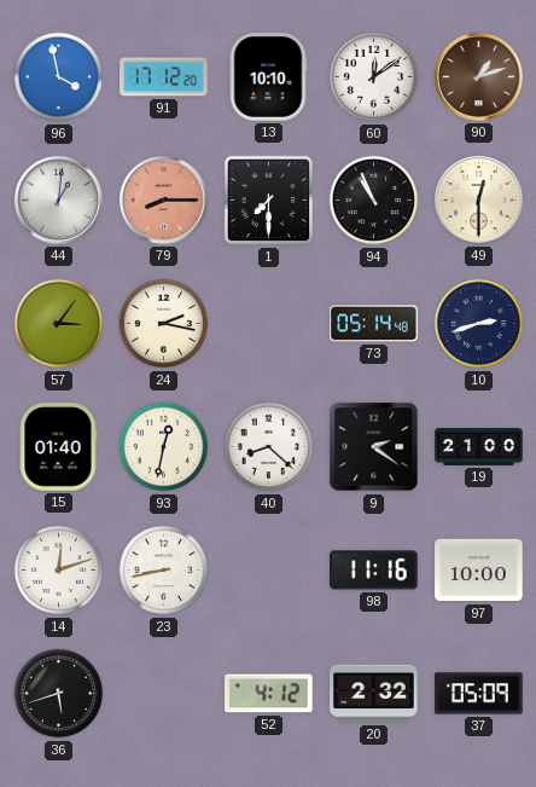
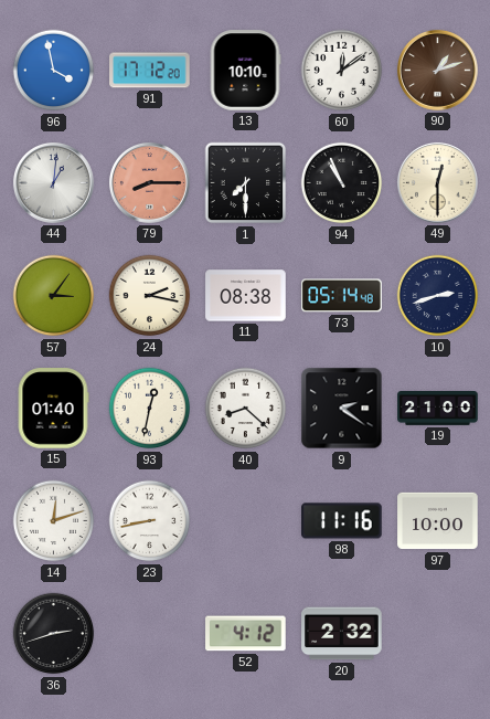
11: none -> 08:38 (246, 296)
36: 5:42 -> 2:42 (54, 634)
37: 05:09 -> none (479, 694)
